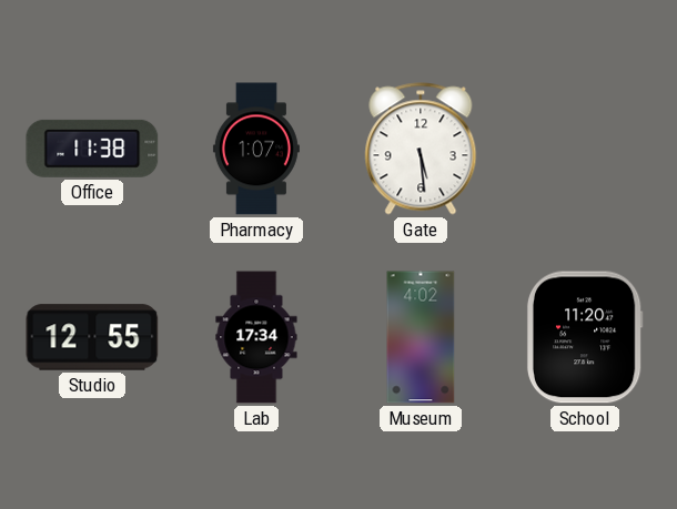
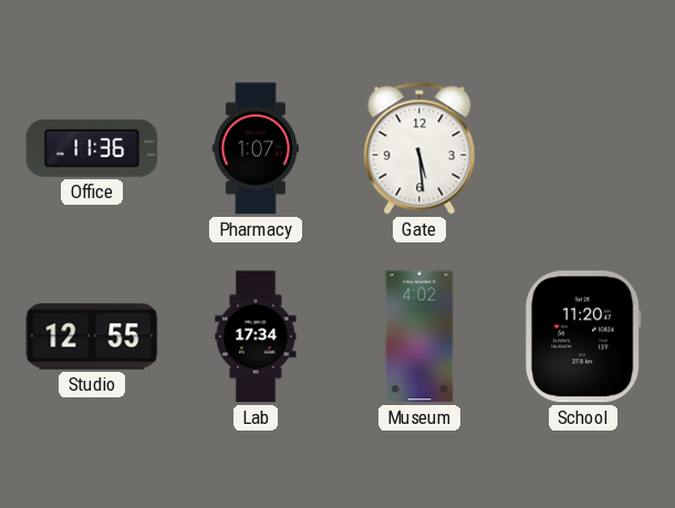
Office: 11:38 -> 11:36 (92, 148)
